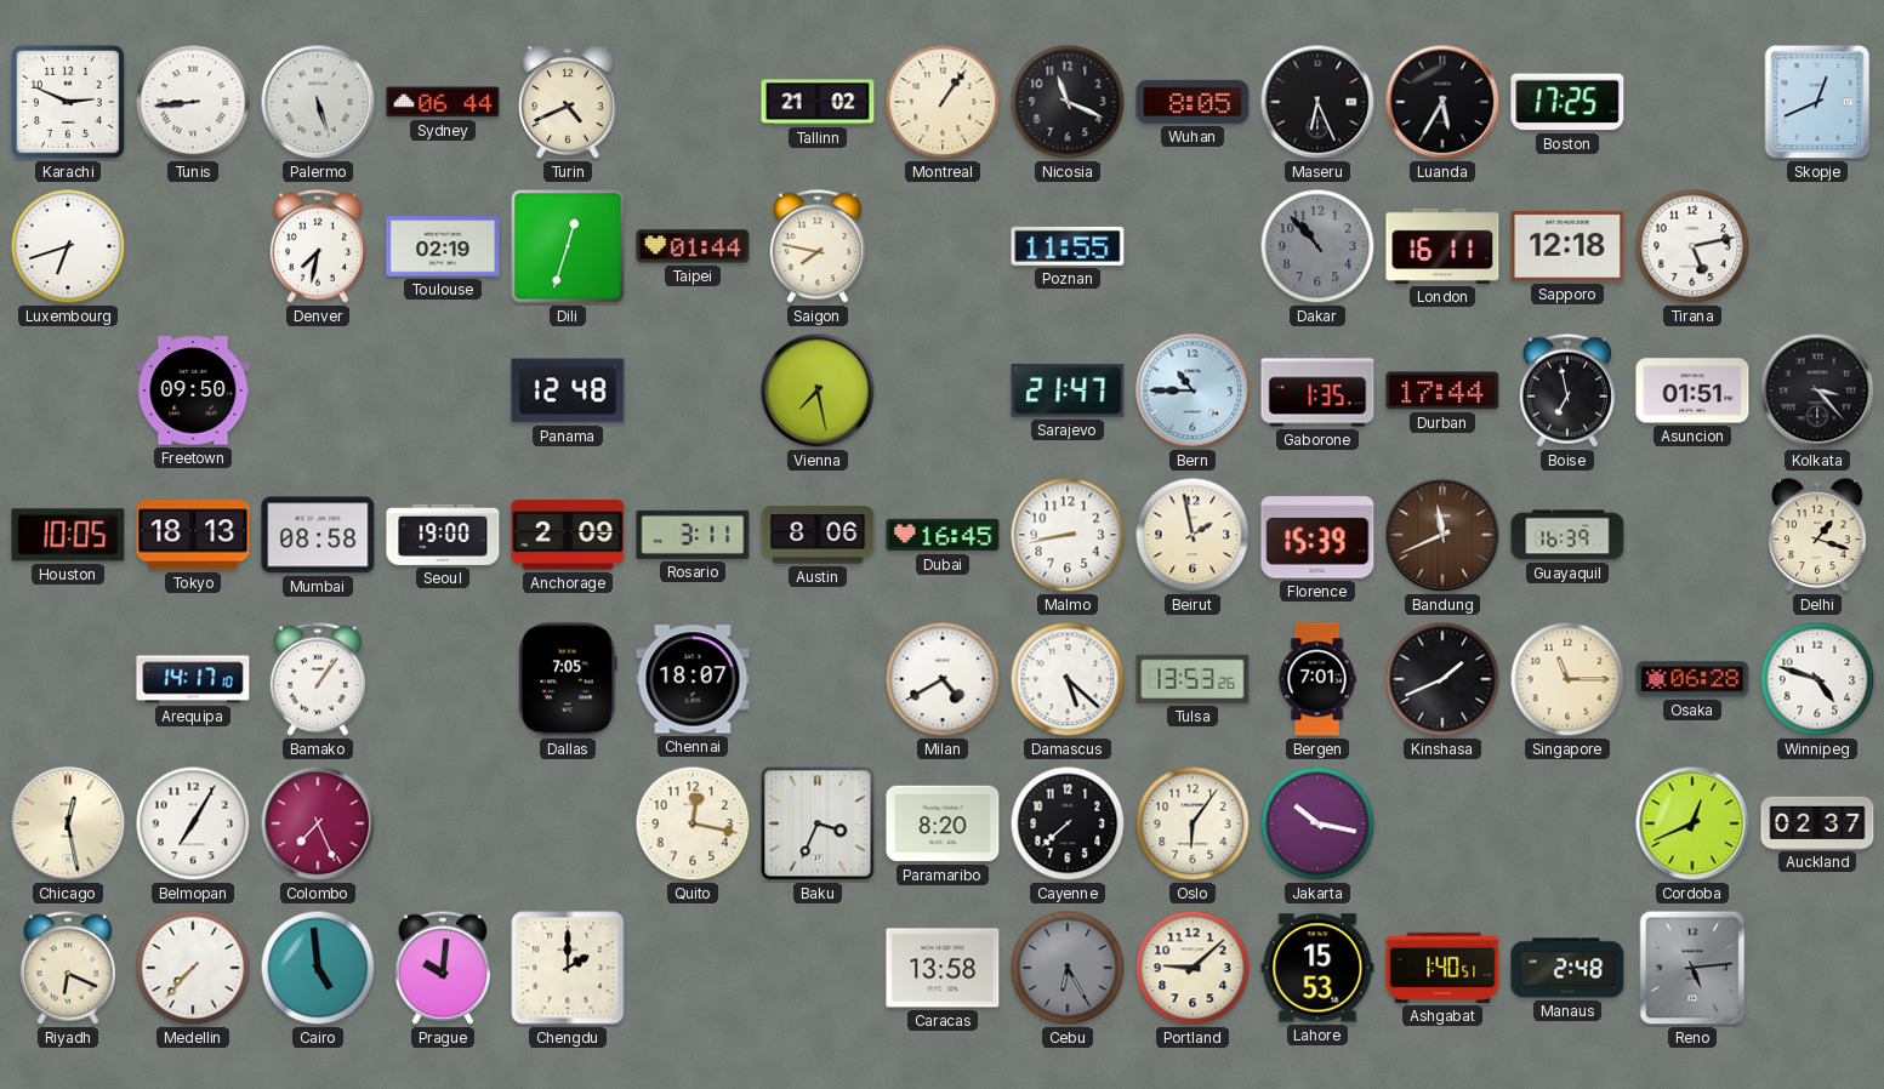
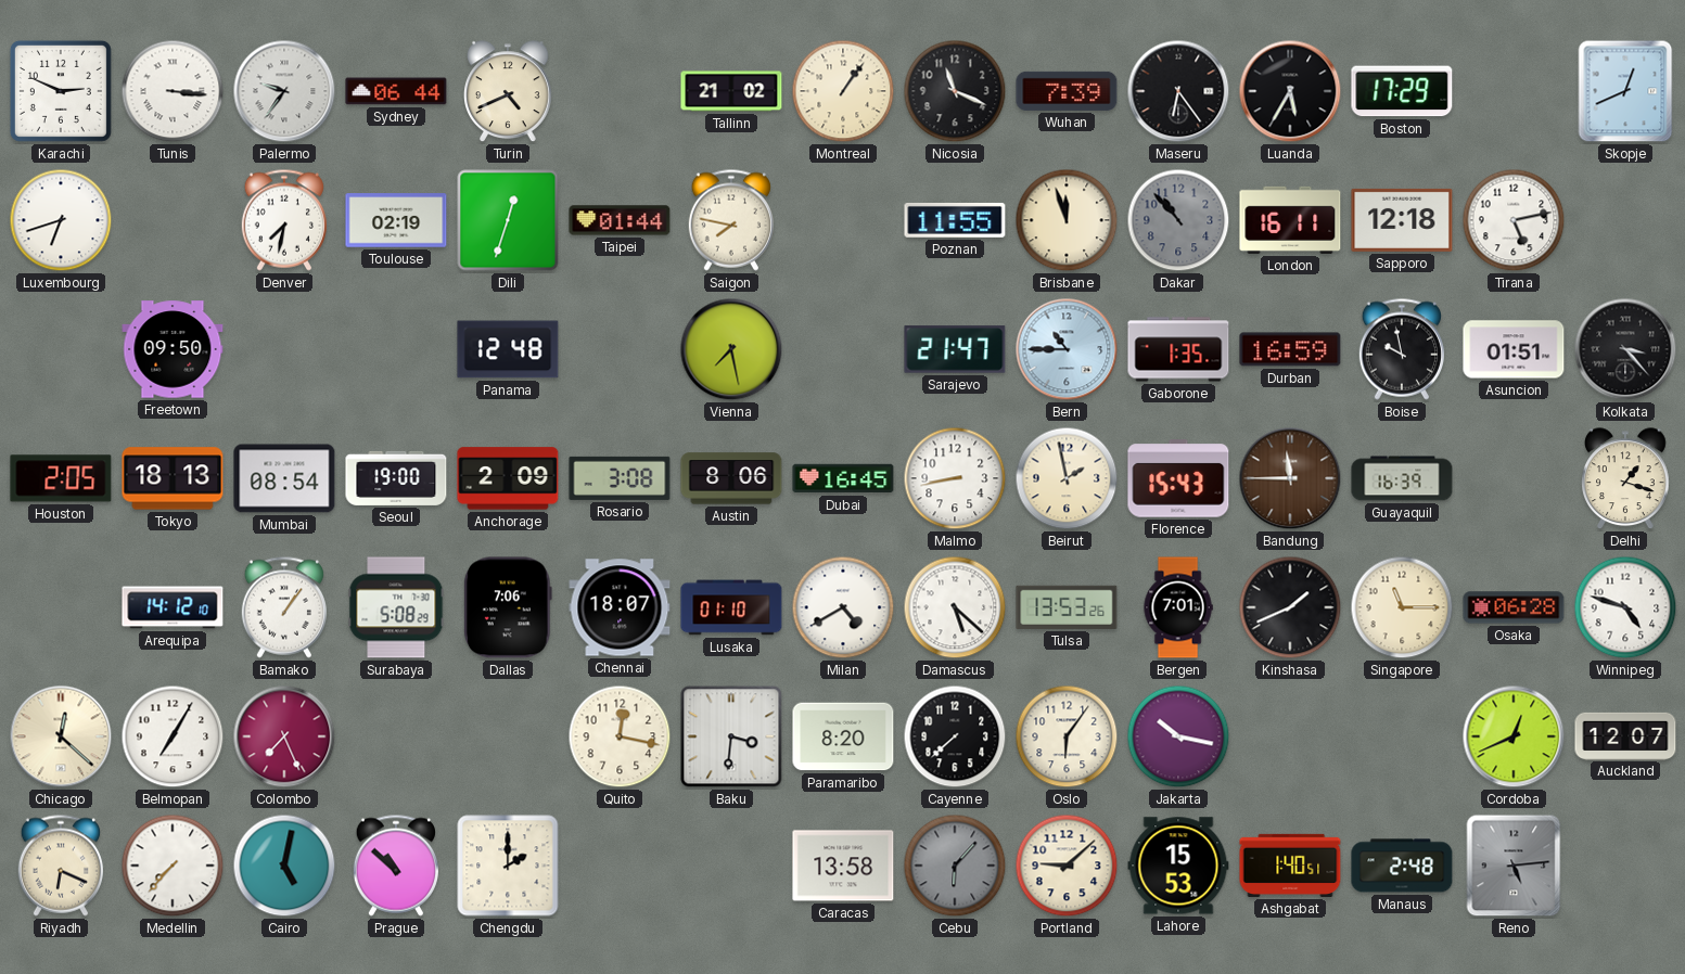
Tunis: 8:44 -> 3:16 (173, 91)
Palermo: 5:27 -> 9:36 (284, 91)
Wuhan: 8:05 -> 7:39 (1067, 91)
Maseru: 6:26 -> 6:24 (1178, 91)
Boston: 17:25 -> 17:29 (1402, 91)
Brisbane: none -> 11:57 (1067, 220)
Durban: 17:44 -> 16:59 (1290, 349)
Boise: 6:58 -> 9:58 (1401, 349)
Houston: 10:05 -> 2:05 (61, 478)
Mumbai: 08:58 -> 08:54 (284, 478)
Rosario: 3:11 -> 3:08 (620, 478)
Florence: 15:39 -> 15:43 (1178, 478)
Bandung: 11:41 -> 11:45 (1290, 478)
Arequipa: 14:17 -> 14:12 (173, 607)
Surabaya: none -> 5:08 (396, 607)
Dallas: 7:05 -> 7:06 (508, 607)
Lusaka: none -> 01:10 (731, 607)
Chicago: 12:28 -> 12:22 (61, 736)
Baku: 3:34 -> 3:31 (731, 736)
Auckland: 02:37 -> 12:07 (1625, 735)
Cairo: 4:59 -> 5:02 (284, 866)
Prague: 10:01 -> 10:52 (395, 866)
Cebu: 6:25 -> 6:07 (955, 866)
